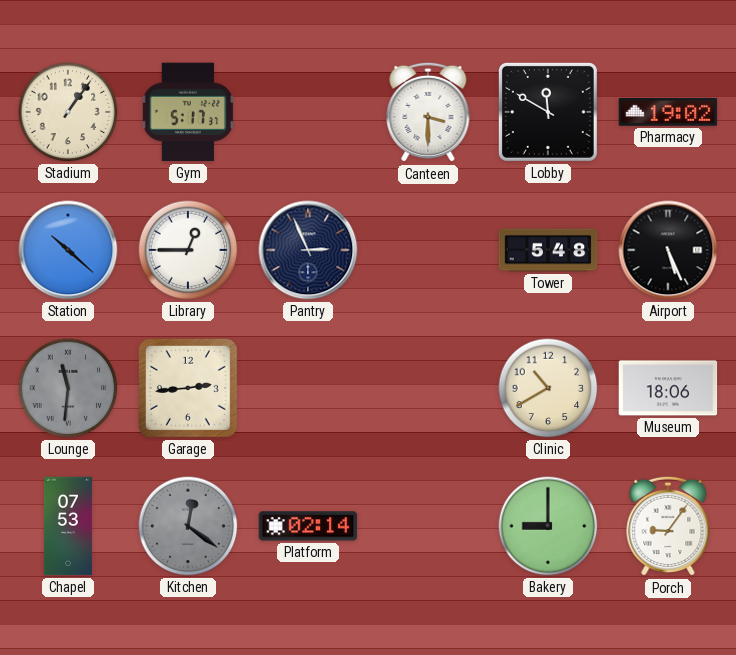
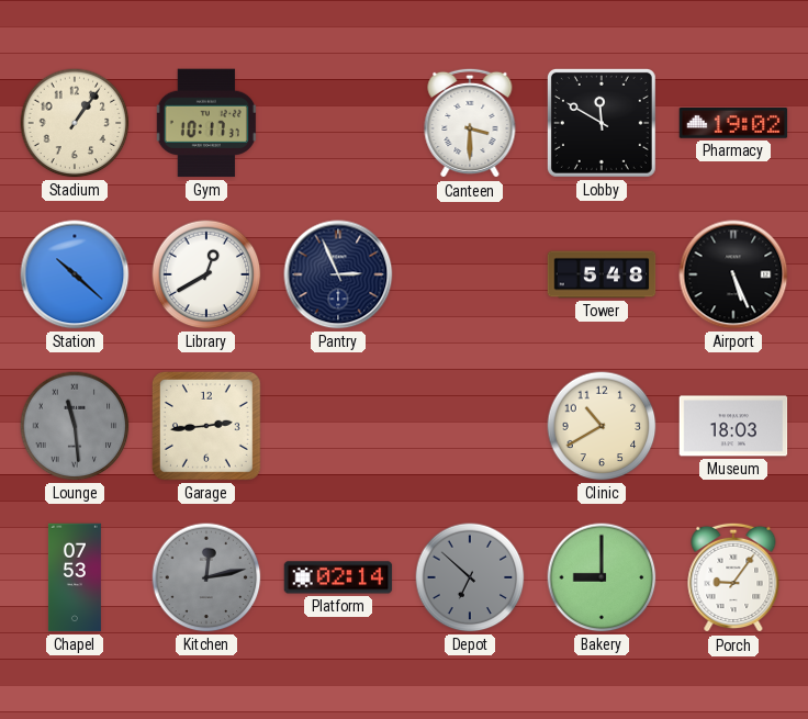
Gym: 5:17 -> 10:17 (206, 123)
Library: 12:45 -> 12:40 (206, 274)
Lounge: 11:31 -> 11:29 (75, 426)
Museum: 18:06 -> 18:03 (733, 426)
Kitchen: 12:21 -> 12:13 (206, 577)
Depot: none -> 6:52 (470, 577)
